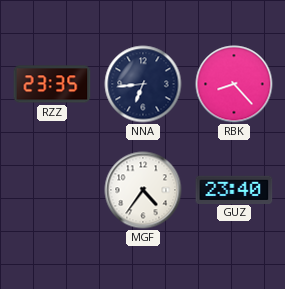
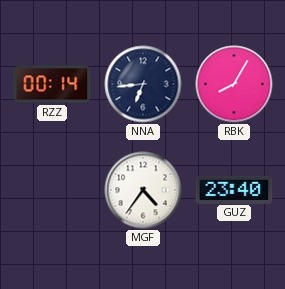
RZZ: 23:35 -> 00:14 (52, 84)
RBK: 8:23 -> 8:05 (234, 84)
